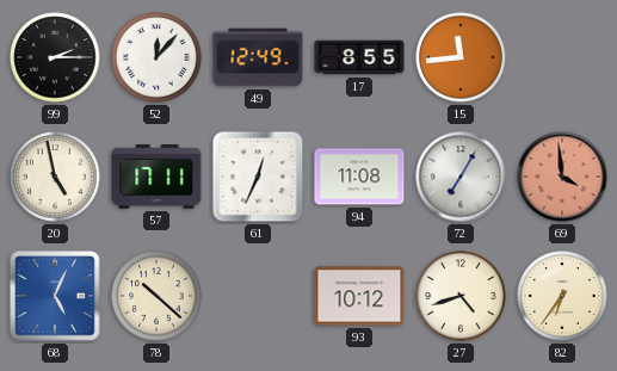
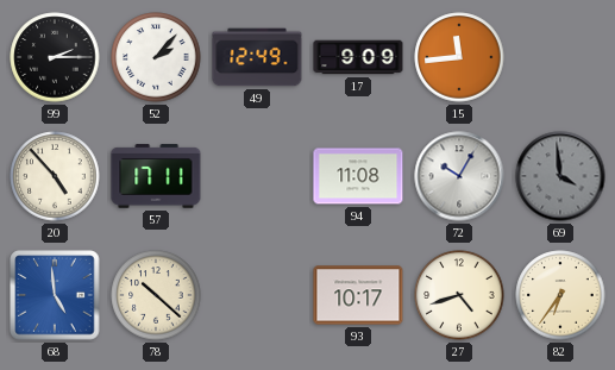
52: 12:07 -> 2:07 (156, 57)
17: 8:55 -> 9:09 (358, 57)
20: 4:58 -> 4:53 (55, 176)
61: 12:34 -> none (258, 177)
72: 7:05 -> 10:05 (459, 176)
69 dial: salmon -> grey (560, 176)
68: 5:04 -> 4:59 (55, 295)
93: 10:12 -> 10:17 (358, 295)
